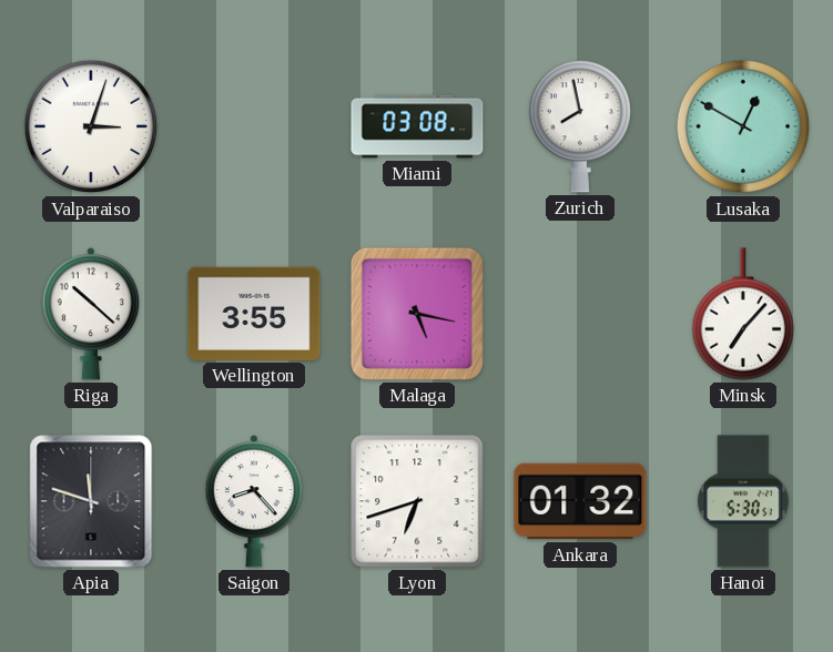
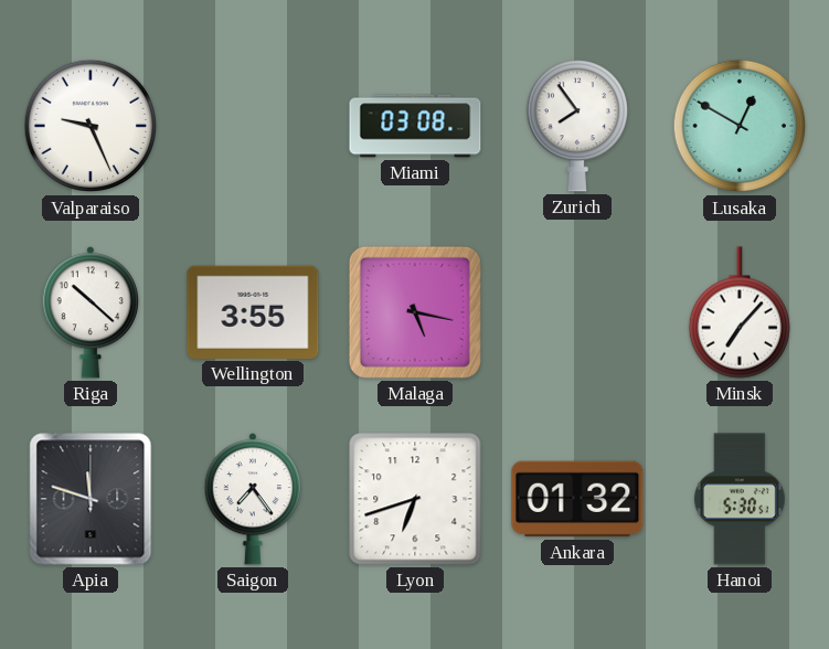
Valparaiso: 3:03 -> 9:26 (91, 126)
Zurich: 7:58 -> 7:54 (577, 126)
Saigon: 8:23 -> 7:24 (252, 499)
